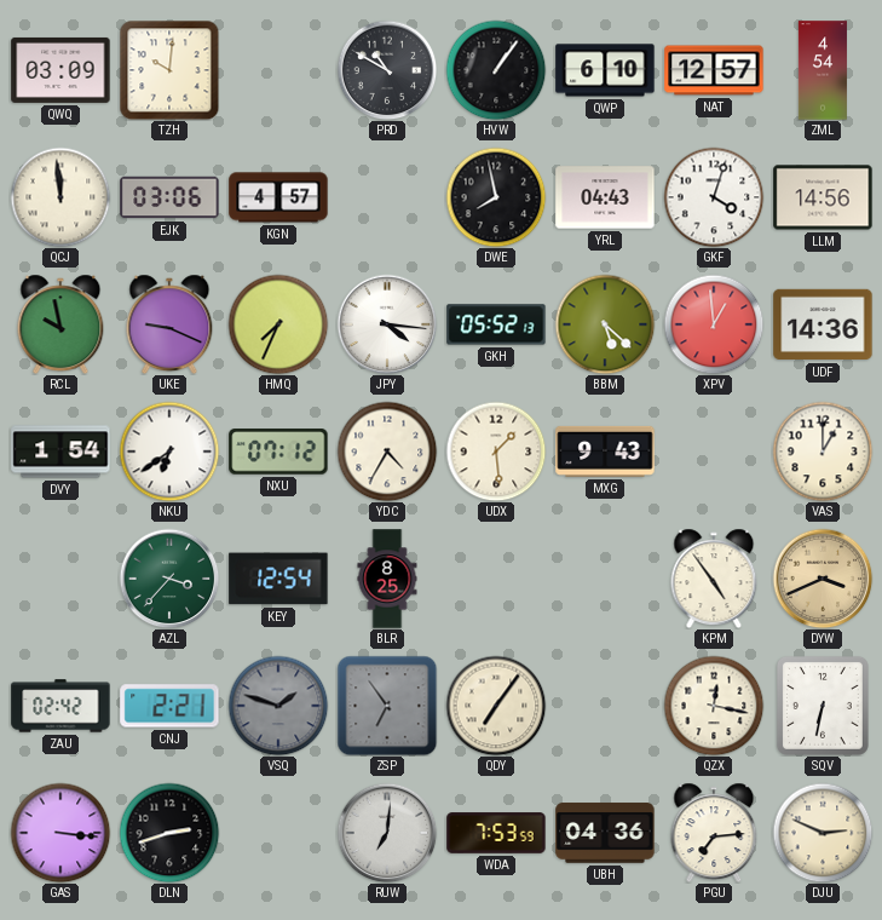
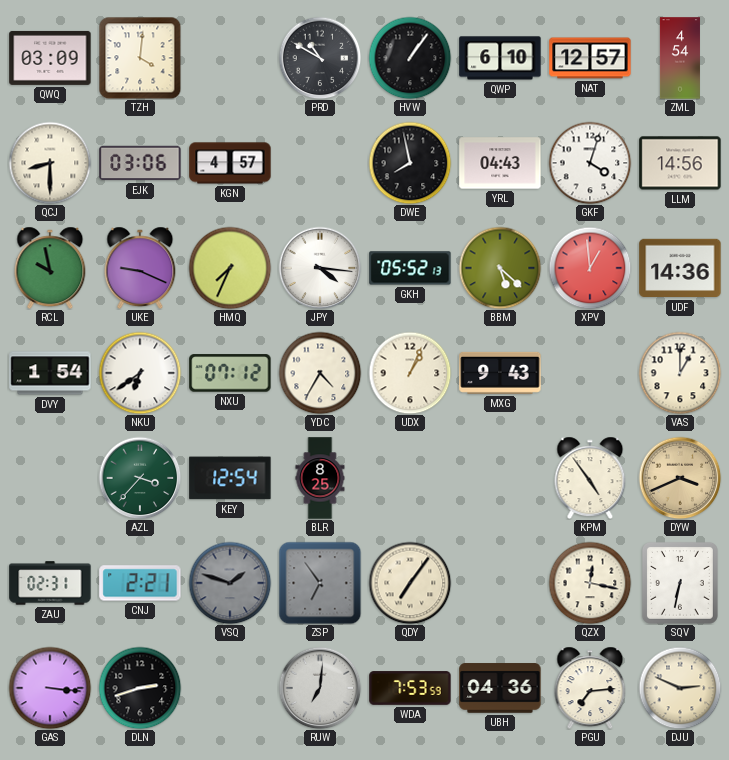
TZH: 10:01 -> 4:01 (140, 58)
QCJ: 11:59 -> 8:30 (50, 163)
UDX: 1:29 -> 1:04 (410, 373)
ZAU: 02:42 -> 02:31 (50, 583)
